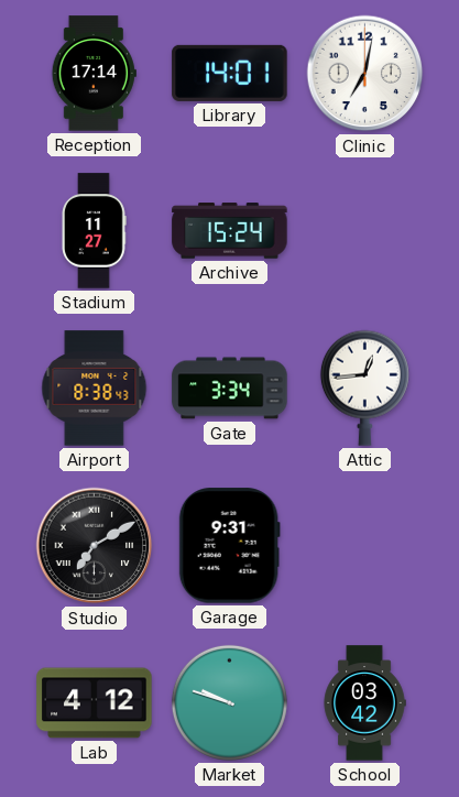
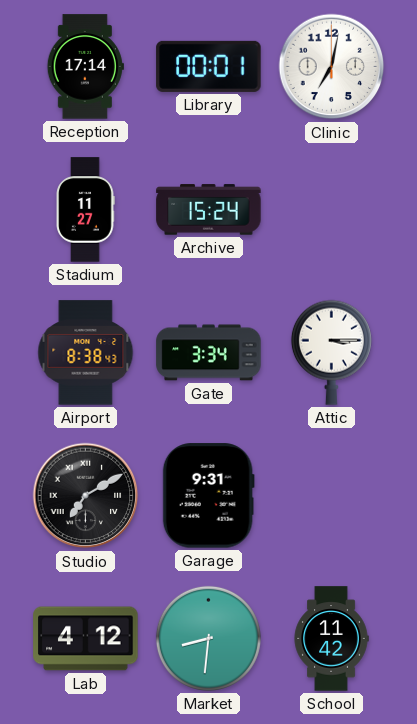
Library: 14:01 -> 00:01 (209, 66)
Attic: 12:44 -> 3:15 (331, 352)
Market: 9:48 -> 8:31 (208, 638)
School: 03:42 -> 11:42 (331, 639)
